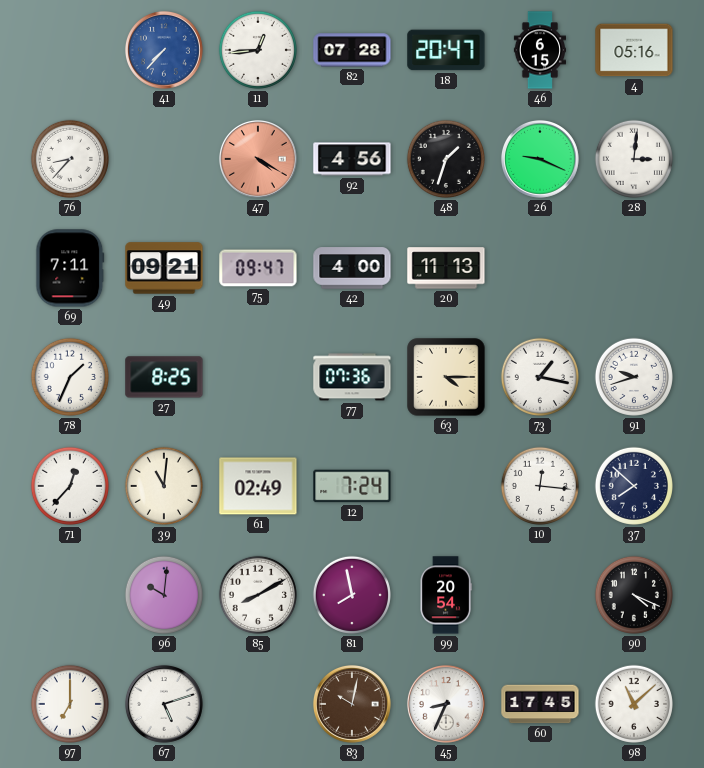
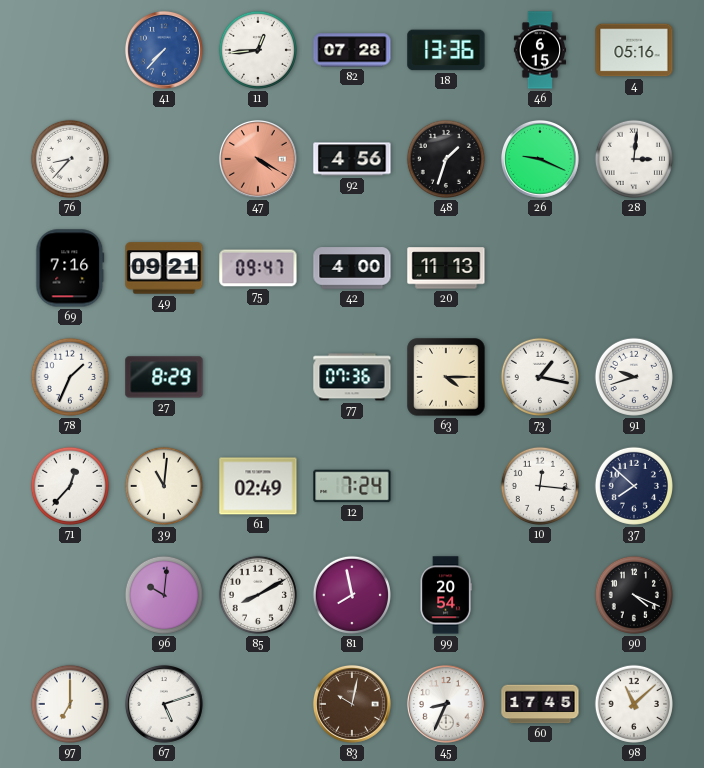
18: 20:47 -> 13:36 (446, 50)
69: 7:11 -> 7:16 (70, 268)
27: 8:25 -> 8:29 (164, 377)
